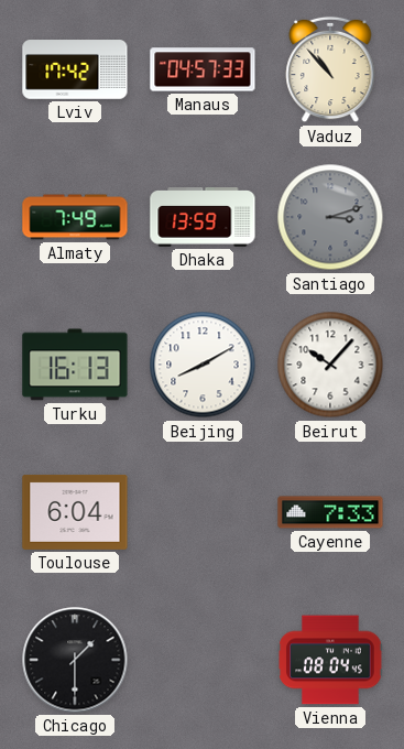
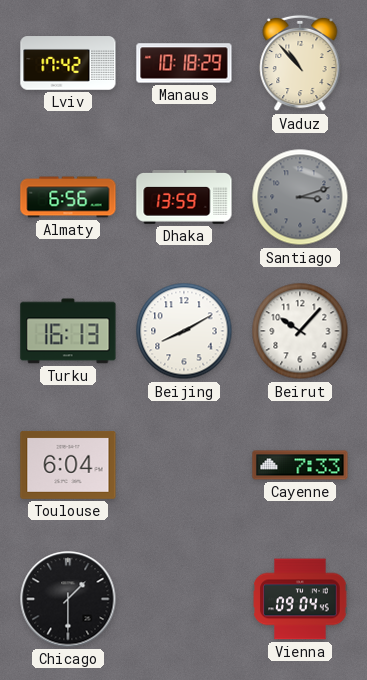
Manaus: 04:57 -> 10:18 (184, 63)
Almaty: 7:49 -> 6:56 (68, 197)
Vienna: 08:04 -> 09:04 (300, 599)
